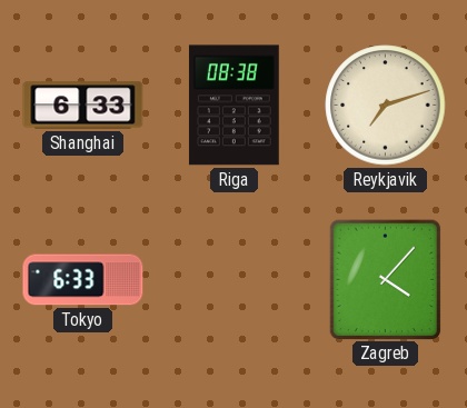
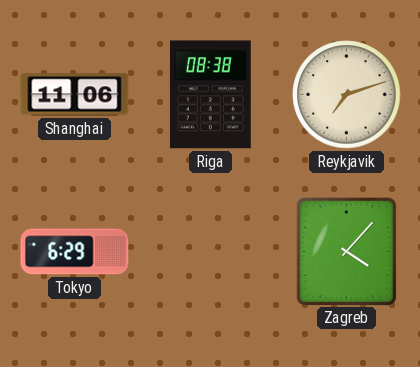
Shanghai: 6:33 -> 11:06 (75, 95)
Tokyo: 6:33 -> 6:29 (75, 252)
